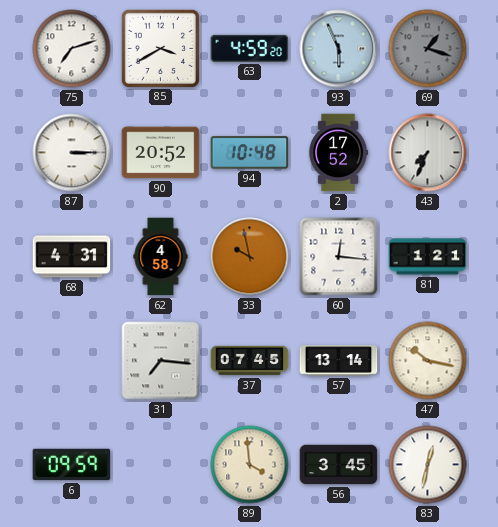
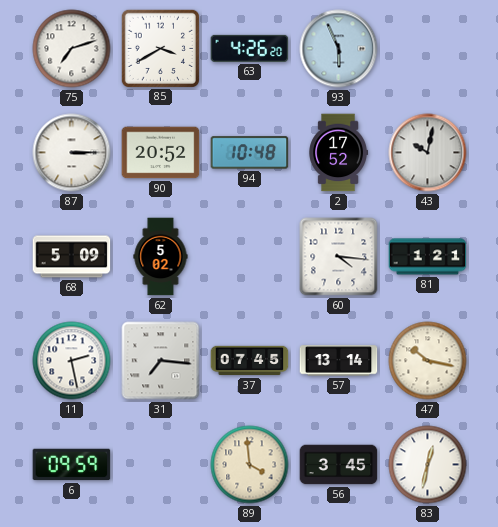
63: 4:59 -> 4:26 (250, 48)
69: 1:18 -> none (428, 49)
43: 7:34 -> 10:02 (428, 153)
68: 4:31 -> 5:09 (72, 257)
62: 4:58 -> 5:02 (161, 257)
33: 9:58 -> none (250, 257)
60: 12:16 -> 4:16 (339, 257)
11: none -> 2:28 (72, 361)
